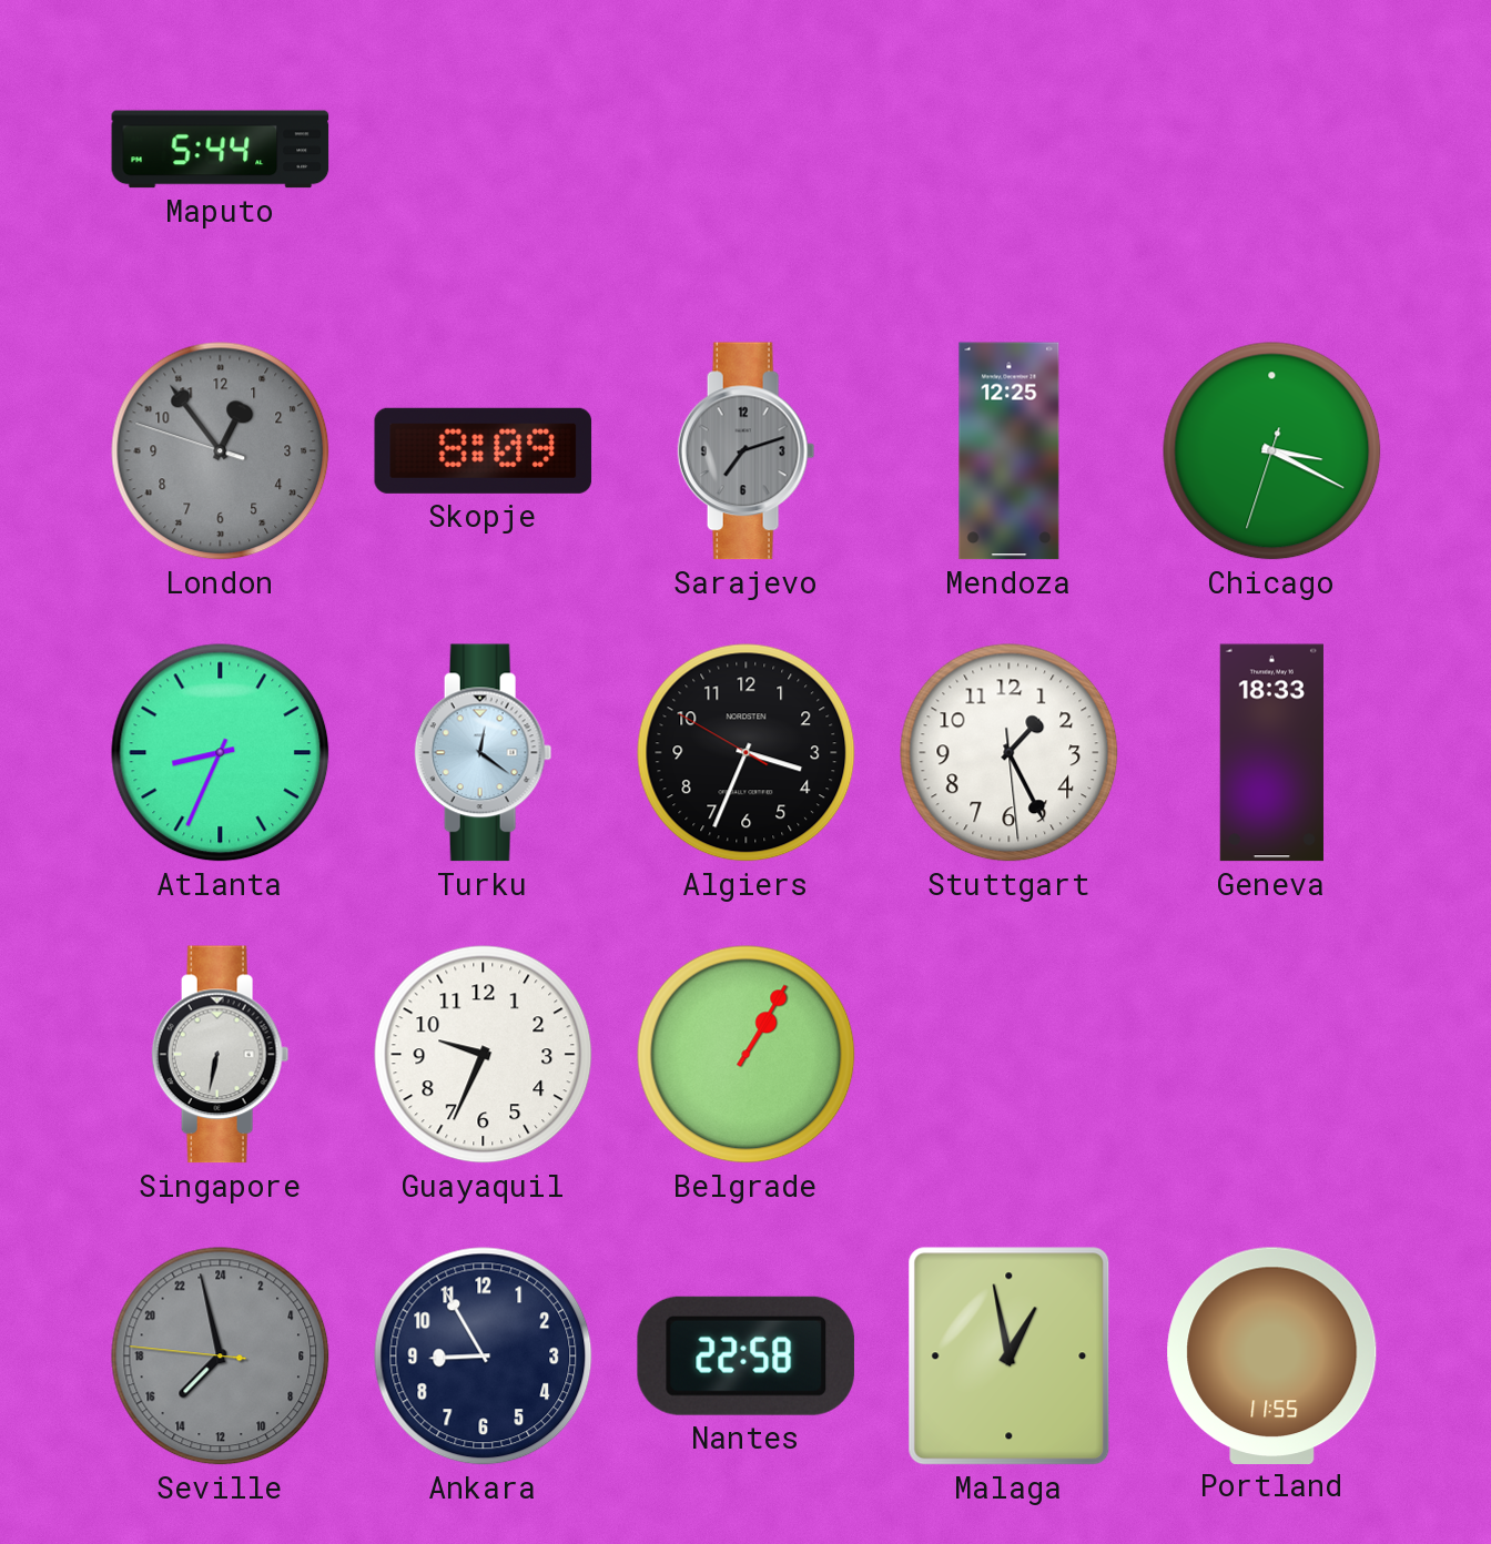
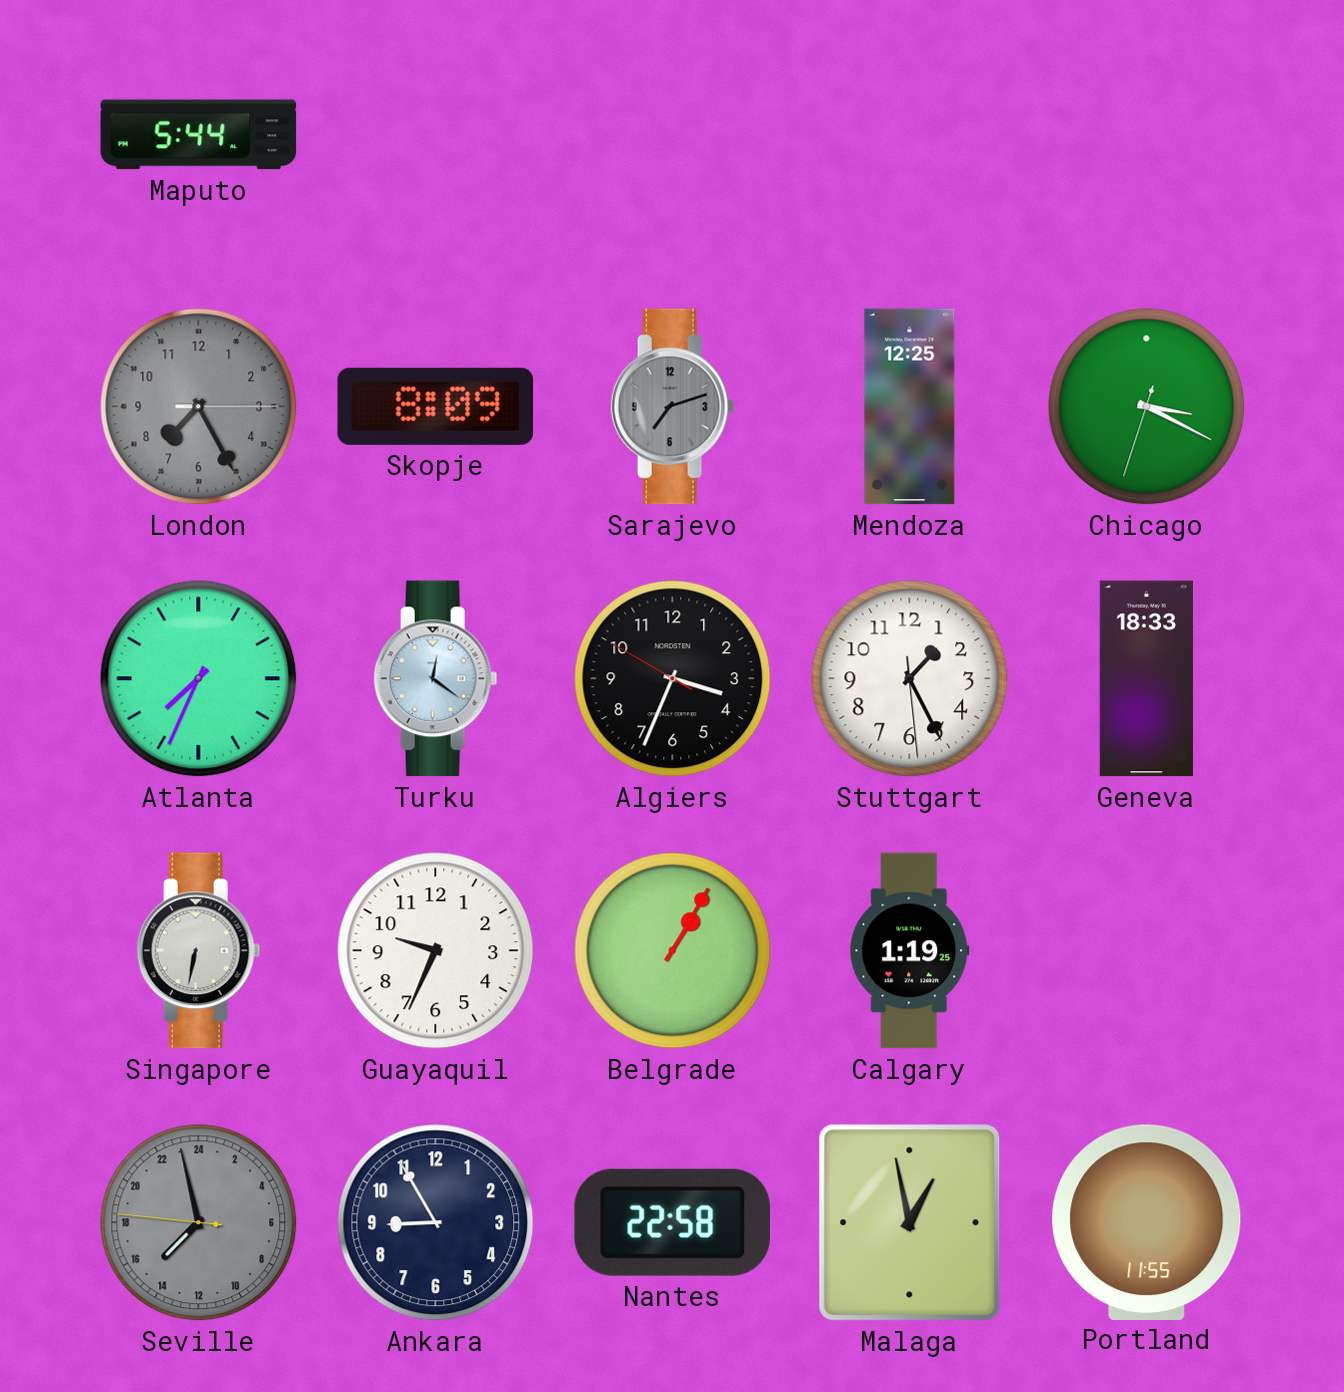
London: 12:53 -> 7:25 (199, 407)
Atlanta: 8:34 -> 7:34 (199, 679)
Calgary: none -> 1:19 (910, 951)
